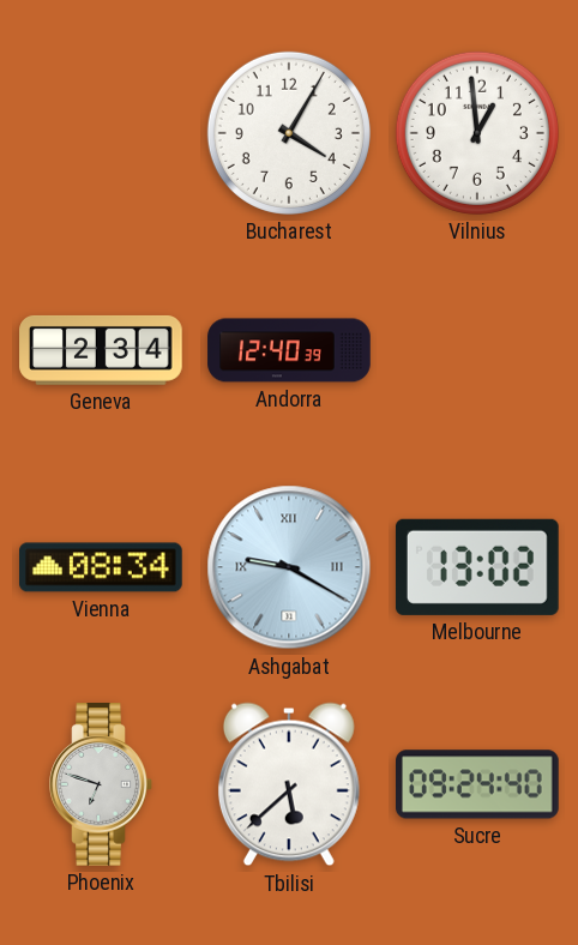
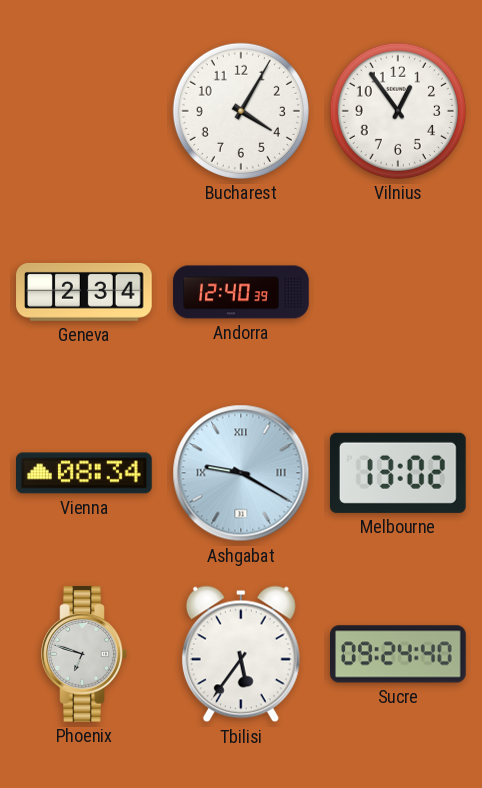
Vilnius: 12:59 -> 12:54 (398, 111)
Tbilisi: 5:38 -> 5:36 (241, 654)
